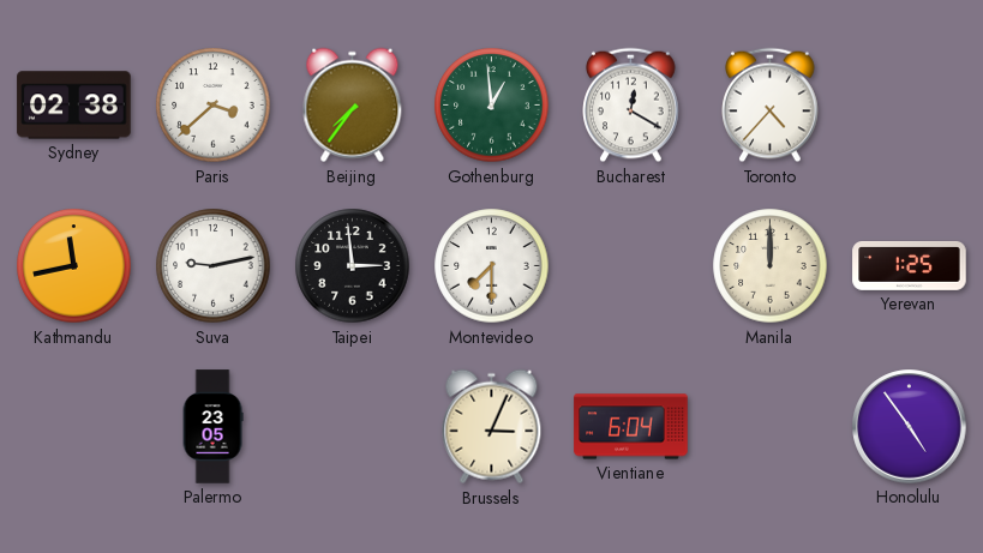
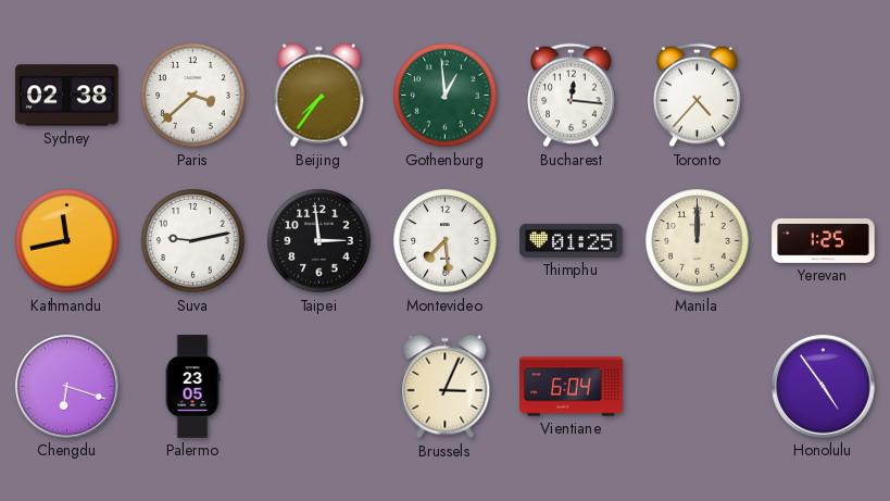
Bucharest: 12:20 -> 12:16 (572, 96)
Montevideo: 7:30 -> 7:29 (446, 241)
Thimphu: none -> 01:25 (572, 240)
Chengdu: none -> 6:18 (67, 387)
